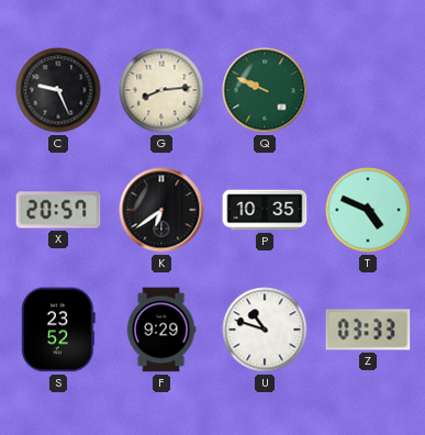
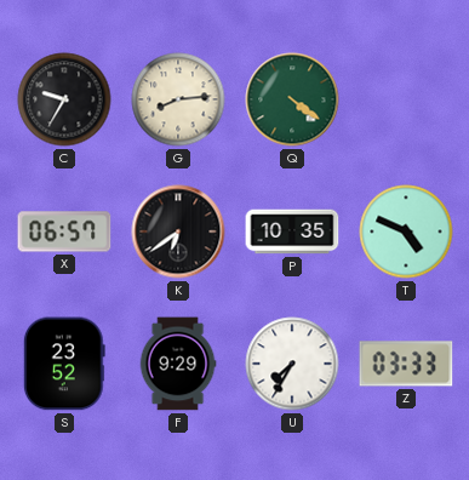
C: 9:26 -> 9:35 (64, 99)
Q: 9:49 -> 4:21 (292, 99)
X: 20:57 -> 06:57 (64, 232)
U: 10:48 -> 7:35 (292, 364)
